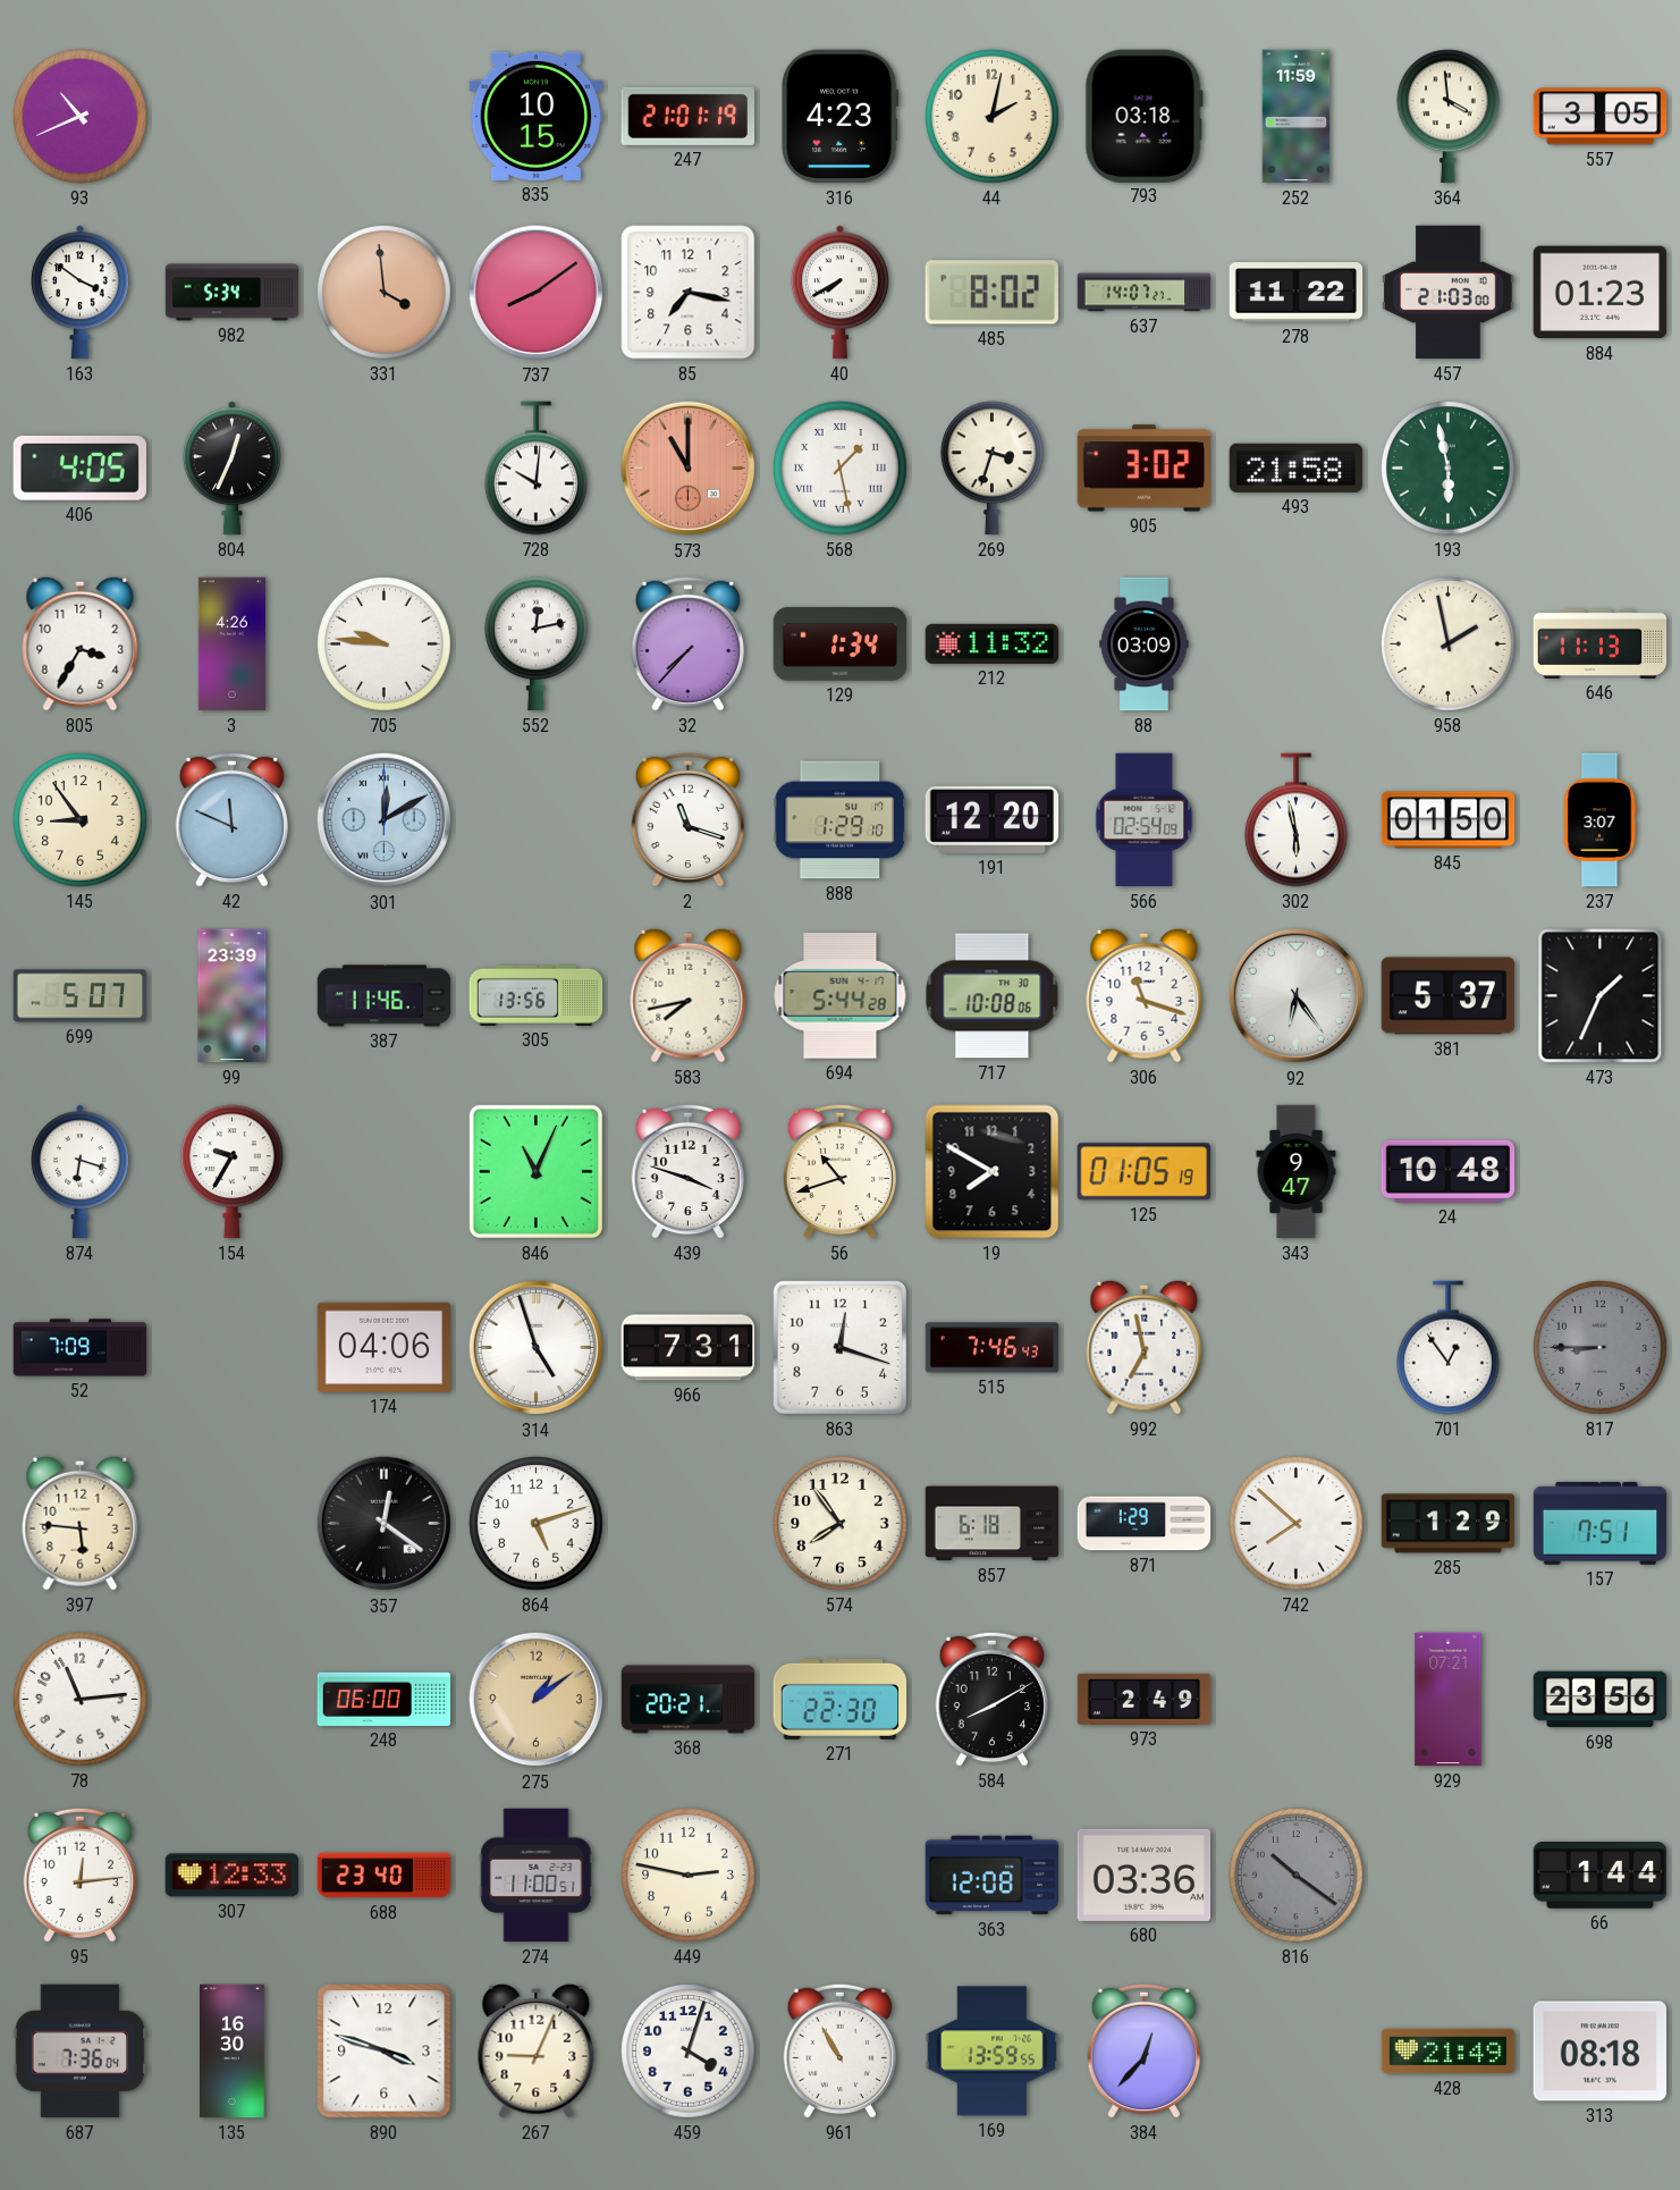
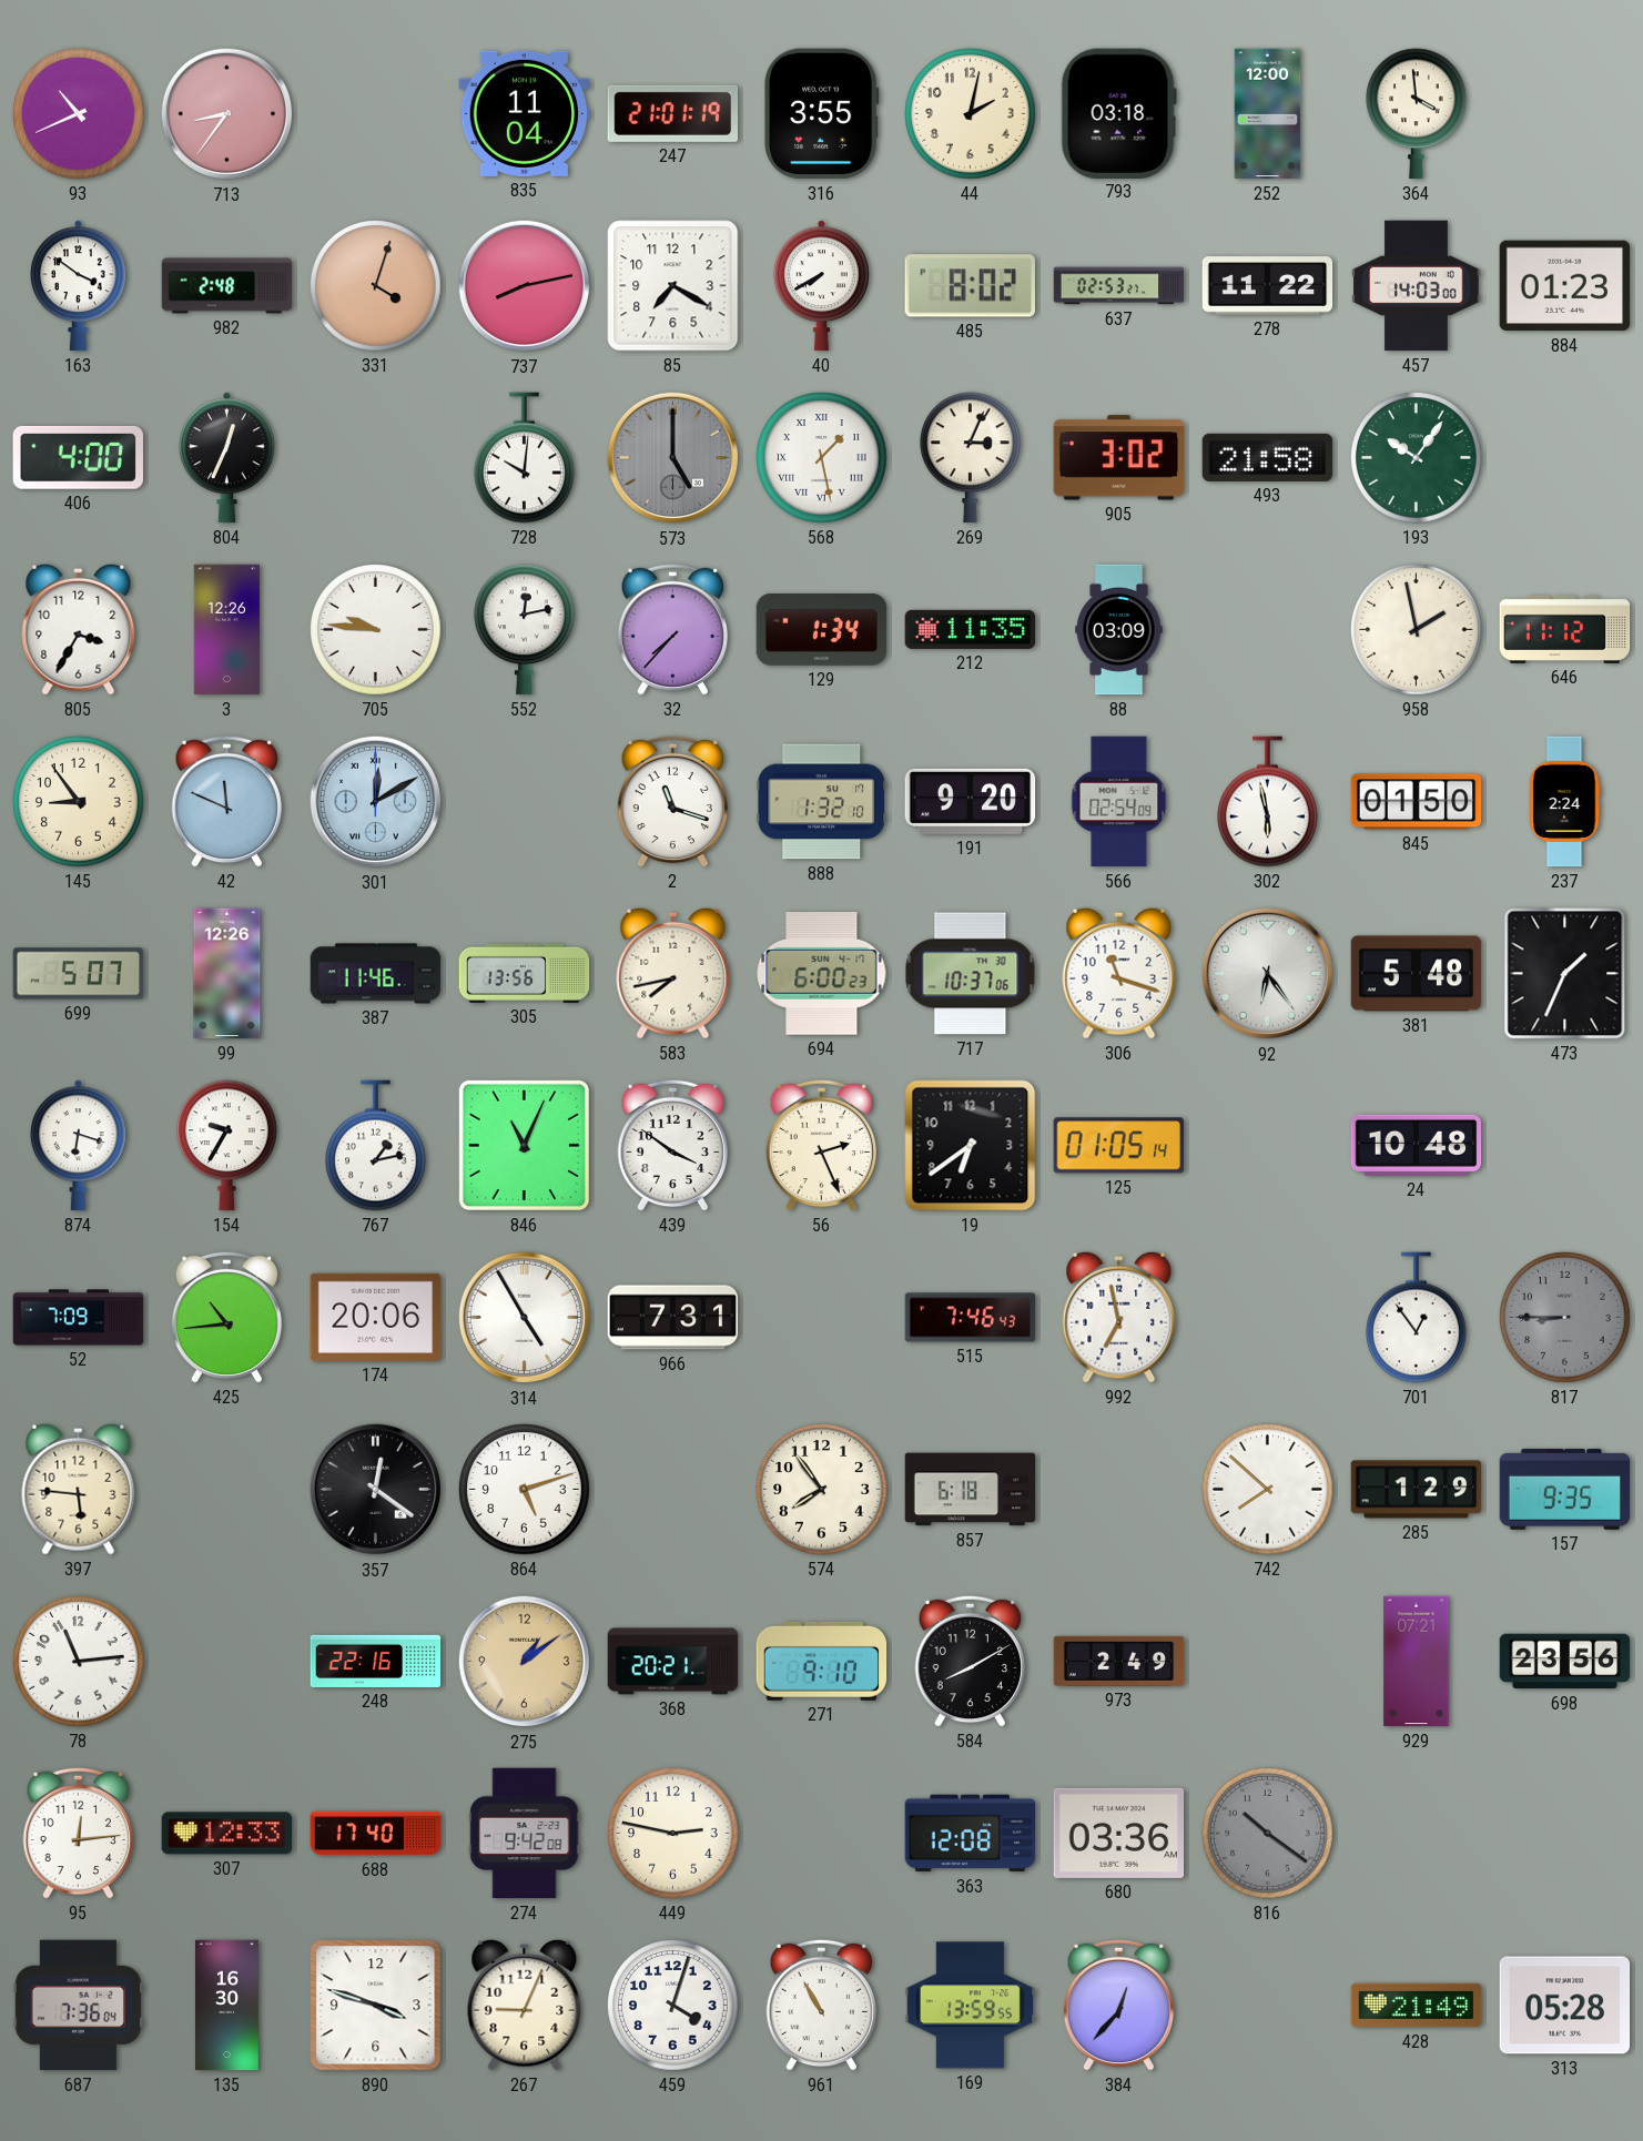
713: none -> 8:36 (227, 114)
835: 10:15 -> 11:04 (525, 113)
316: 4:23 -> 3:55 (822, 114)
252: 11:59 -> 12:00 (1268, 114)
557: 3:05 -> none (1601, 117)
982: 5:34 -> 2:48 (227, 286)
331: 3:59 -> 4:03 (376, 286)
737: 8:09 -> 8:13 (525, 286)
85: 7:17 -> 7:20 (673, 286)
637: 14:07 -> 02:53 (1119, 286)
457: 21:03 -> 14:03 (1417, 286)
406: 4:05 -> 4:00 (78, 457)
573: 11:00 -> 5:00 (673, 458)
573 dial: salmon -> grey (673, 458)
269: 3:33 -> 3:04 (971, 458)
193: 5:58 -> 10:06 (1417, 458)
3: 4:26 -> 12:26 (226, 630)
212: 11:32 -> 11:35 (971, 629)
646: 11:13 -> 11:12 (1565, 629)
888: 1:29 -> 1:32 (822, 802)
191: 12:20 -> 9:20 (971, 801)
237: 3:07 -> 2:24 (1564, 802)
99: 23:39 -> 12:26 (227, 974)
694: 5:44 -> 6:00 (822, 974)
717: 10:08 -> 10:37 (971, 974)
381: 5:37 -> 5:48 (1417, 974)
767: none -> 1:13 (376, 1146)
439: 3:48 -> 3:51 (672, 1145)
56: 10:42 -> 2:26 (821, 1145)
19: 7:50 -> 6:39 (971, 1146)
125: 01:05:19 -> 01:05:14 (1118, 1146)
343: 9:47 -> none (1297, 1172)
425: none -> 10:44 (226, 1317)
174: 04:06 -> 20:06 (376, 1317)
314: 4:57 -> 4:55 (525, 1318)
863: 12:18 -> none (839, 1347)
871: 1:29 -> none (1145, 1524)
157: 7:51 -> 9:35 (1565, 1489)
248: 06:00 -> 22:16 (376, 1661)
271: 22:30 -> 9:10 (822, 1661)
688: 23:40 -> 17:40 (376, 1834)
274: 11:00 -> 9:42 (525, 1834)
66: 1:44 -> none (1601, 1876)
313: 08:18 -> 05:28 (1565, 2006)
